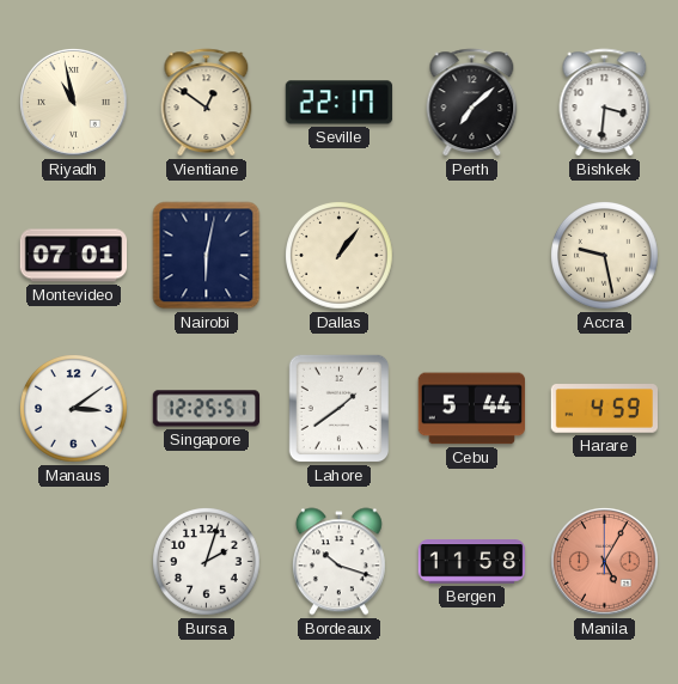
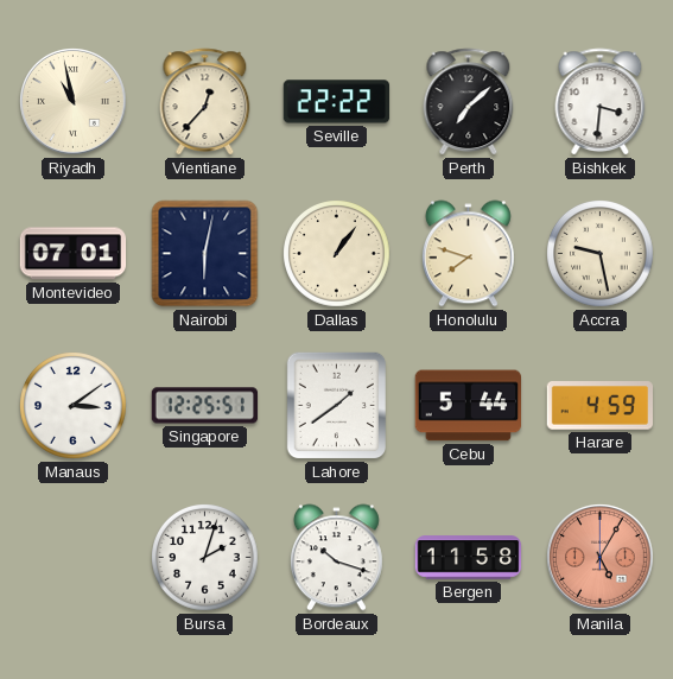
Vientiane: 12:51 -> 12:37 (205, 102)
Seville: 22:17 -> 22:22 (337, 102)
Honolulu: none -> 7:48 (468, 254)
